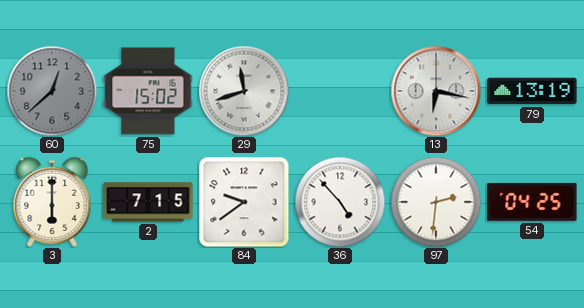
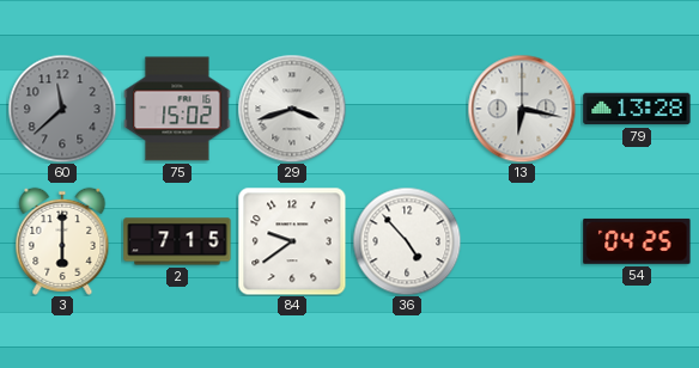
60: 12:38 -> 11:38 (62, 109)
29: 11:42 -> 3:42 (292, 109)
79: 13:19 -> 13:28 (637, 109)
97: 2:31 -> none (436, 202)
